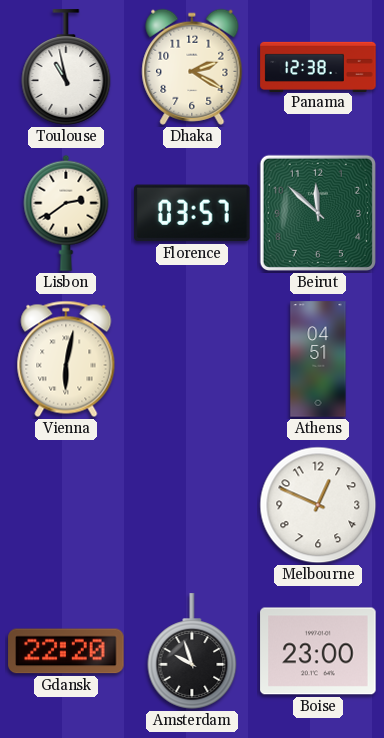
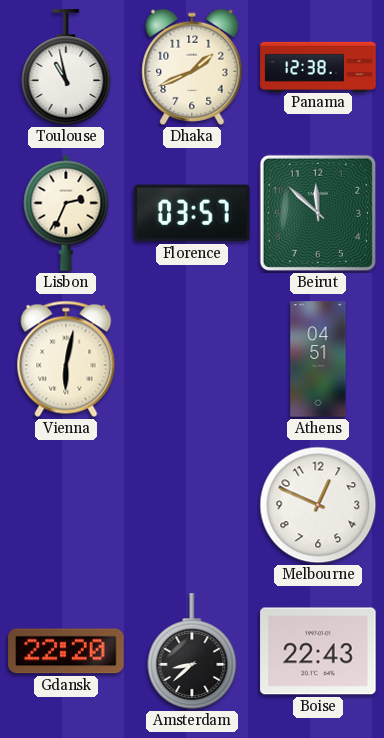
Dhaka: 2:20 -> 1:41 (192, 67)
Lisbon: 2:39 -> 2:34 (66, 213)
Amsterdam: 9:57 -> 8:38 (192, 651)
Boise: 23:00 -> 22:43 (318, 651)
